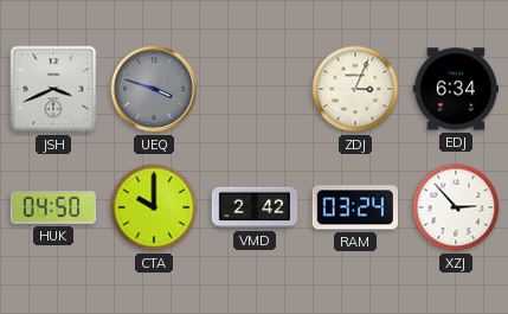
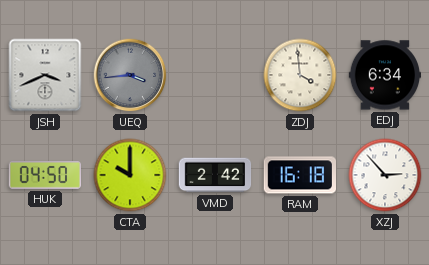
UEQ: 3:48 -> 3:44 (130, 75)
ZDJ: 3:04 -> 3:59 (300, 75)
RAM: 03:24 -> 16:18 (299, 175)
